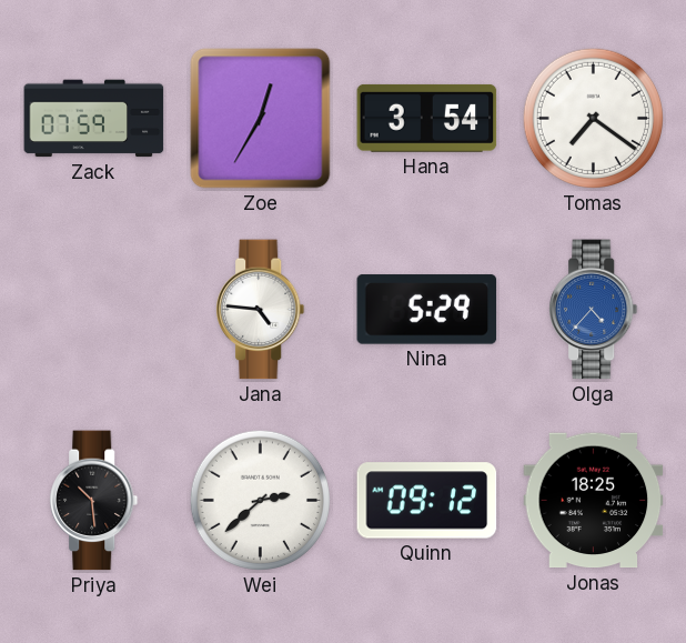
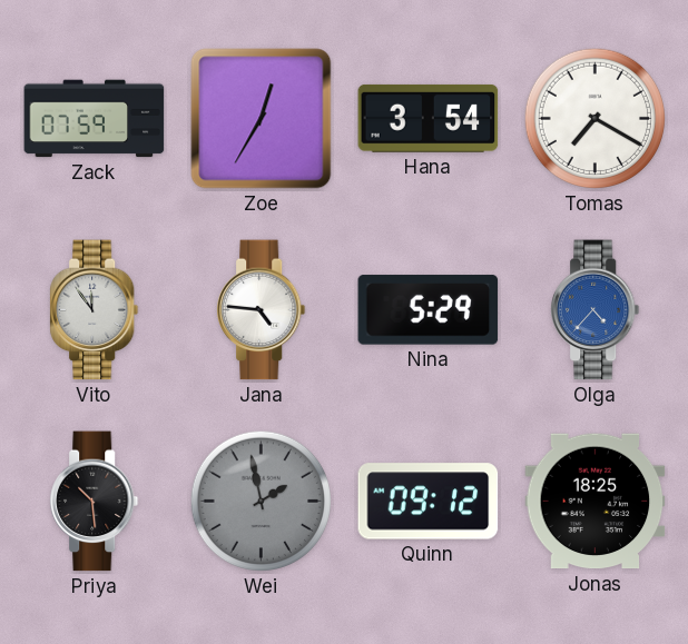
Tomas: 7:21 -> 7:20 (596, 119)
Vito: none -> 11:54 (95, 310)
Wei: 2:38 -> 1:58 (262, 502)
Wei dial: white -> grey (262, 502)
